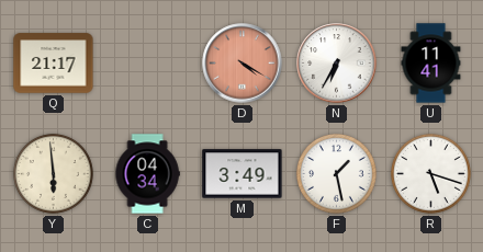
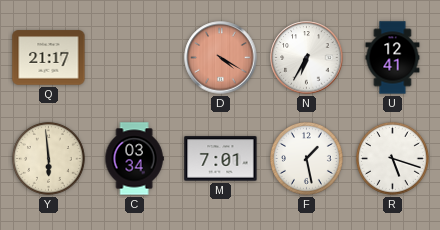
U: 11:41 -> 12:41 (393, 58)
C: 04:34 -> 03:34 (134, 159)
M: 3:49 -> 7:01 (221, 159)
